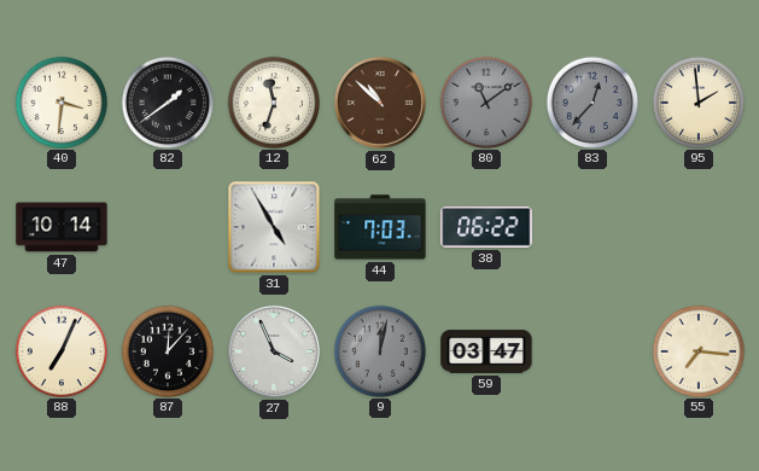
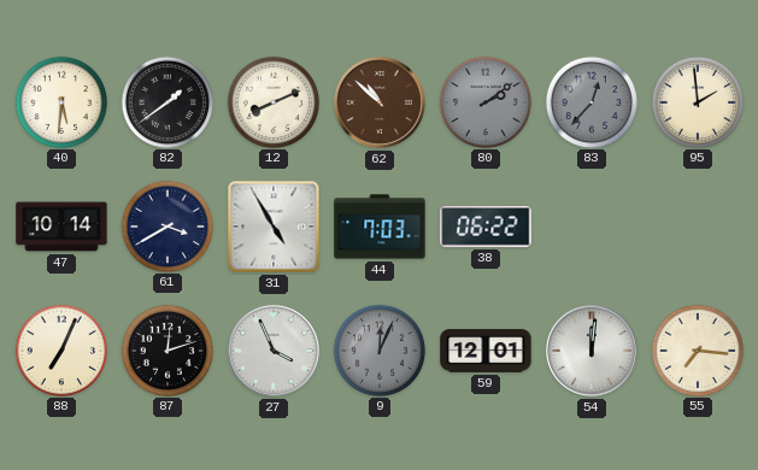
40: 3:31 -> 5:31 (60, 101)
12: 11:33 -> 8:11 (272, 101)
80: 11:09 -> 2:09 (484, 101)
61: none -> 3:40 (166, 225)
87: 12:07 -> 12:12 (166, 349)
9: 12:02 -> 12:04 (378, 349)
59: 03:47 -> 12:01 (486, 351)
54: none -> 12:01 (592, 351)
